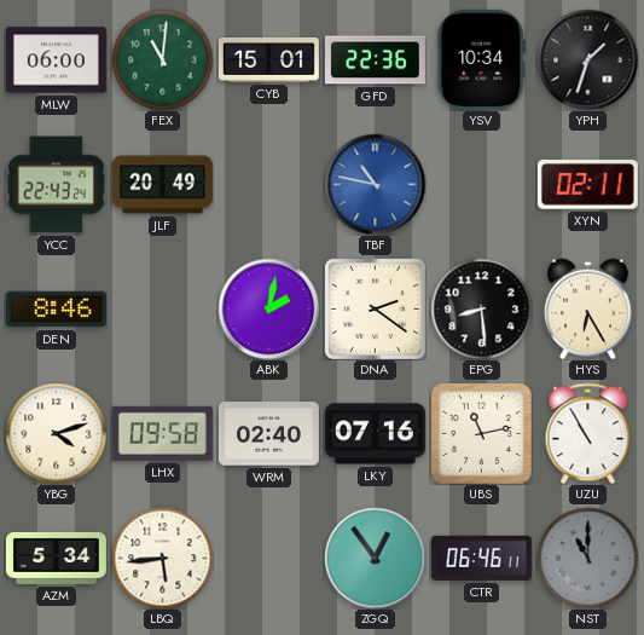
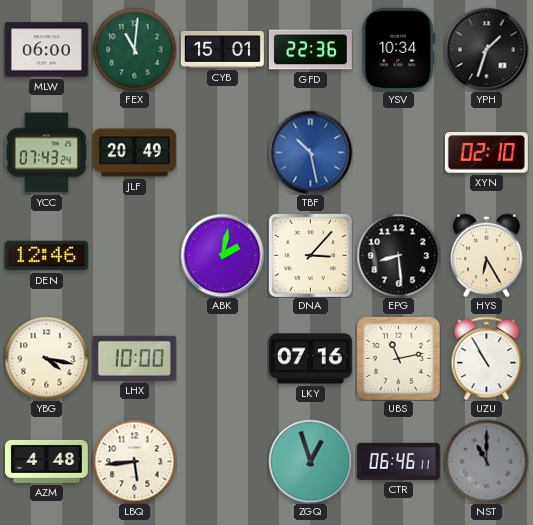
YCC: 22:43 -> 07:43 (46, 153)
TBF: 10:47 -> 10:28 (310, 152)
XYN: 02:11 -> 02:10 (486, 153)
DEN: 8:46 -> 12:46 (46, 256)
DNA: 2:21 -> 3:07 (310, 255)
YBG: 4:12 -> 4:17 (46, 358)
LHX: 09:58 -> 10:00 (134, 358)
WRM: 02:40 -> none (268, 434)
AZM: 5:34 -> 4:48 (46, 461)
ZGQ: 12:54 -> 12:57 (310, 461)
